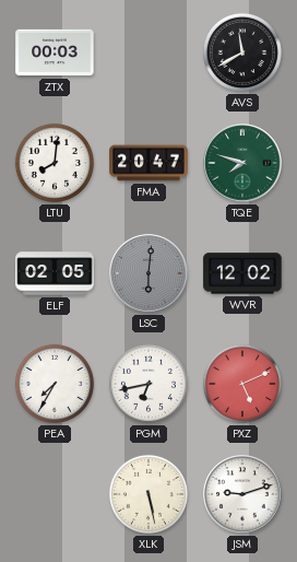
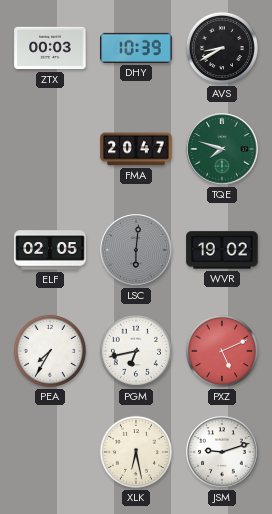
DHY: none -> 10:39 (136, 48)
AVS: 11:40 -> 8:40 (222, 48)
LTU: 8:01 -> none (55, 163)
WVR: 12:02 -> 19:02 (222, 250)
XLK: 5:28 -> 6:28 (136, 452)
